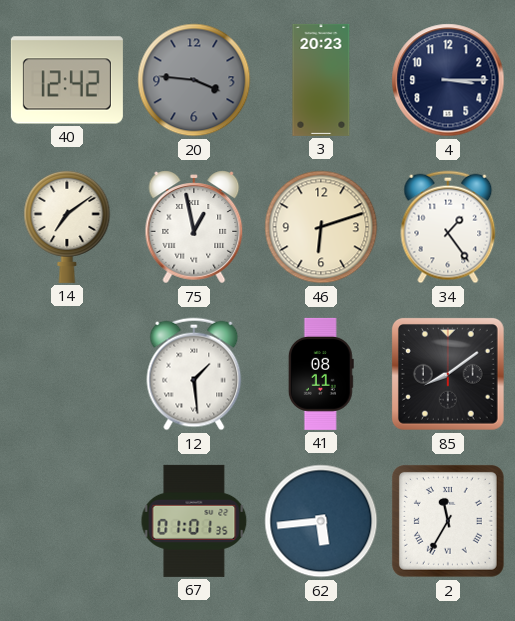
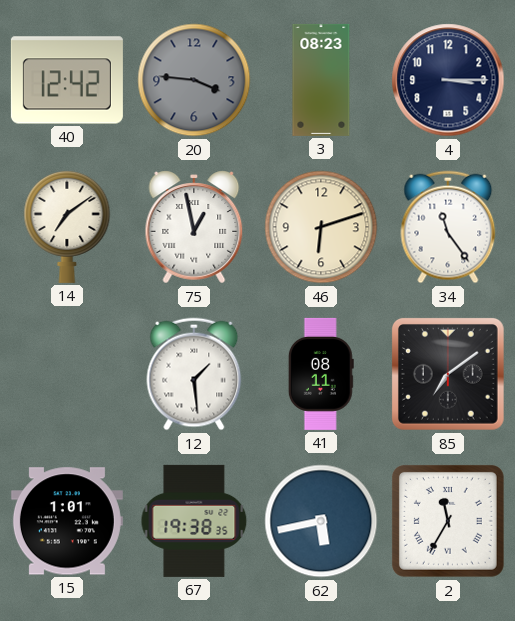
3: 20:23 -> 08:23 (321, 80)
34: 1:24 -> 11:24 (448, 227)
85: 8:09 -> 7:09 (448, 374)
15: none -> 1:01 (67, 521)
67: 01:01 -> 19:38 (194, 521)
62: 5:44 -> 5:43 (321, 521)
